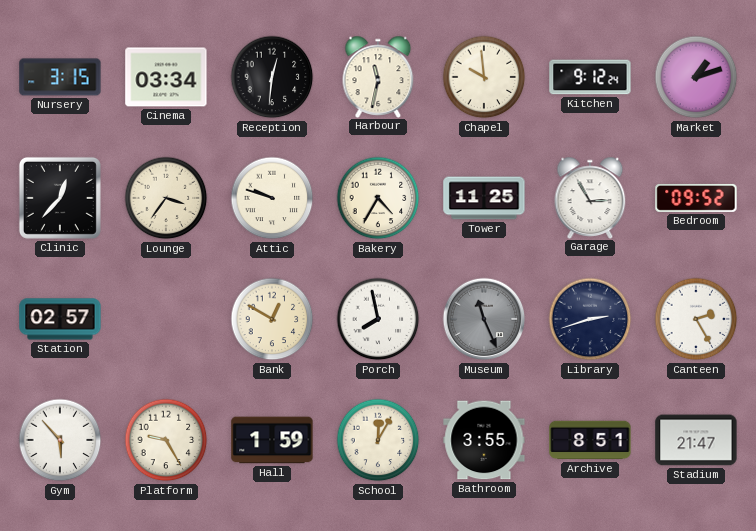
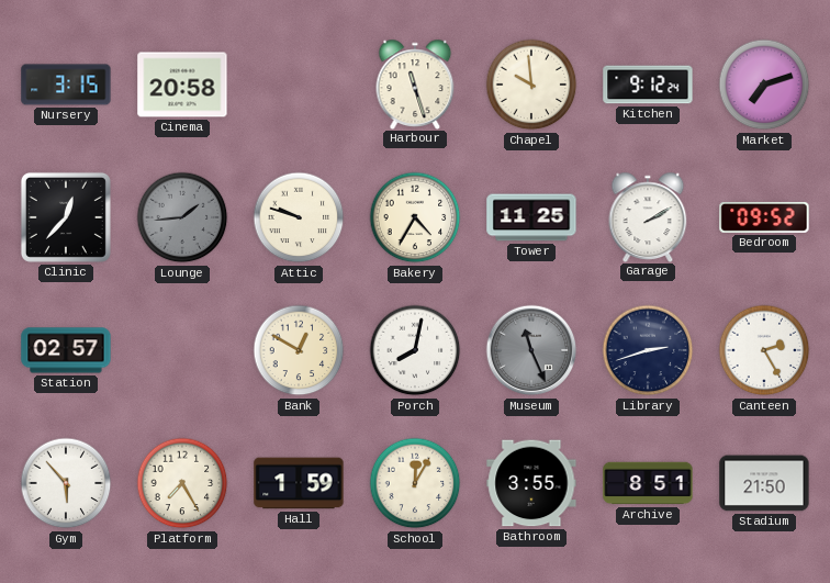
Cinema: 03:34 -> 20:58 (182, 85)
Reception: 12:31 -> none (272, 77)
Harbour: 11:32 -> 11:27 (415, 83)
Market: 1:12 -> 7:12 (764, 85)
Lounge: 3:36 -> 1:44 (182, 217)
Lounge dial: cream -> grey (182, 217)
Garage: 2:55 -> 2:10 (648, 216)
Porch: 7:58 -> 8:02 (415, 350)
Platform: 9:25 -> 7:25 (182, 483)
Stadium: 21:47 -> 21:50 (764, 483)
